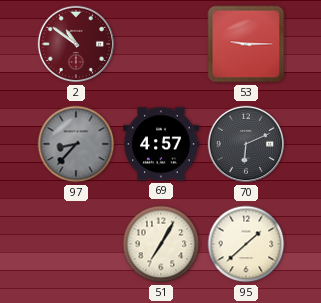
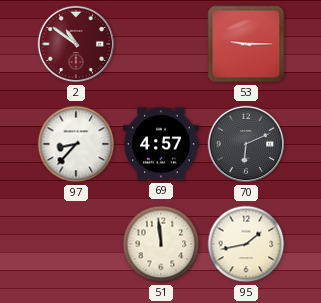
97 dial: grey -> white (76, 144)
51: 7:05 -> 11:59 (161, 244)
95: 1:38 -> 1:43 (246, 244)
